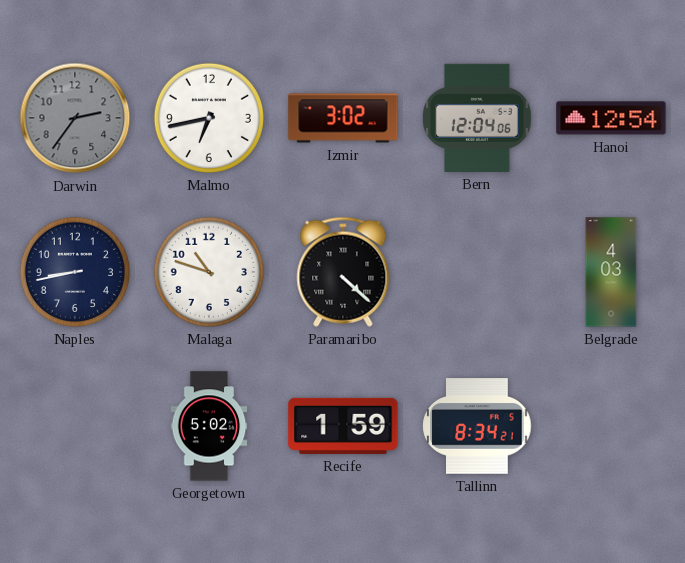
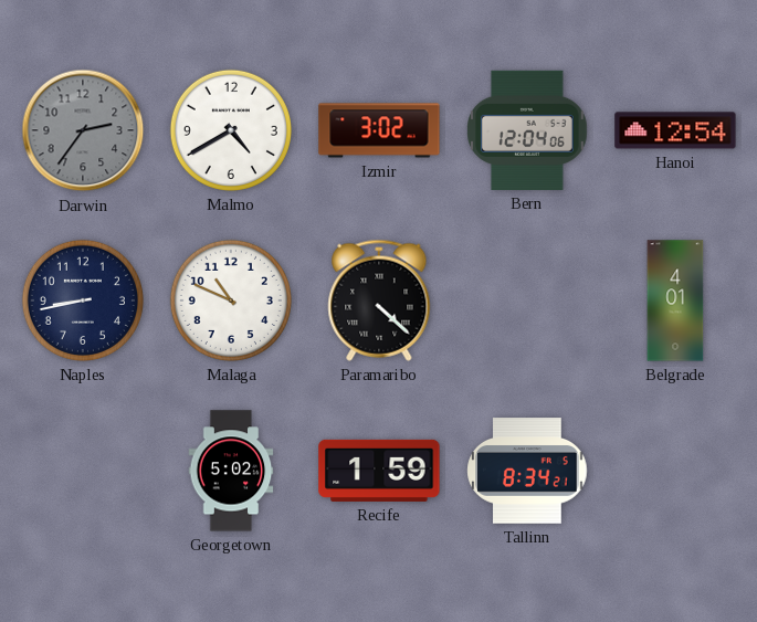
Malmo: 6:43 -> 4:40 (231, 130)
Malaga: 10:48 -> 10:49 (231, 301)
Belgrade: 4:03 -> 4:01 (675, 301)
